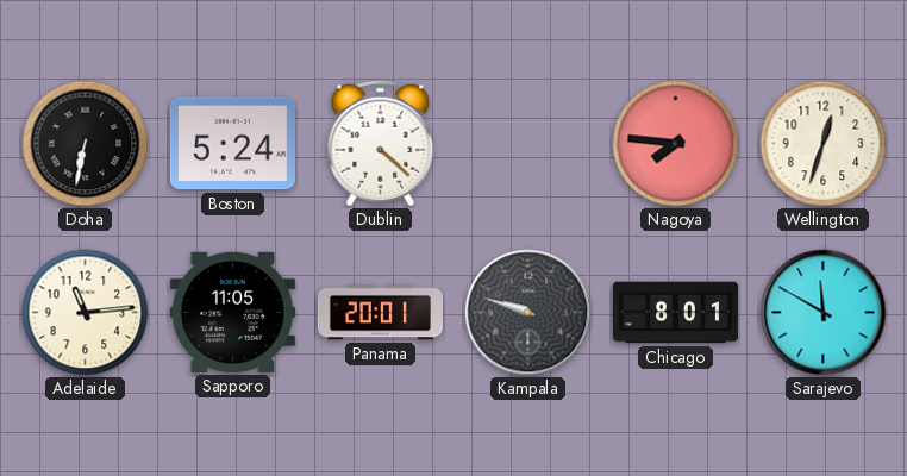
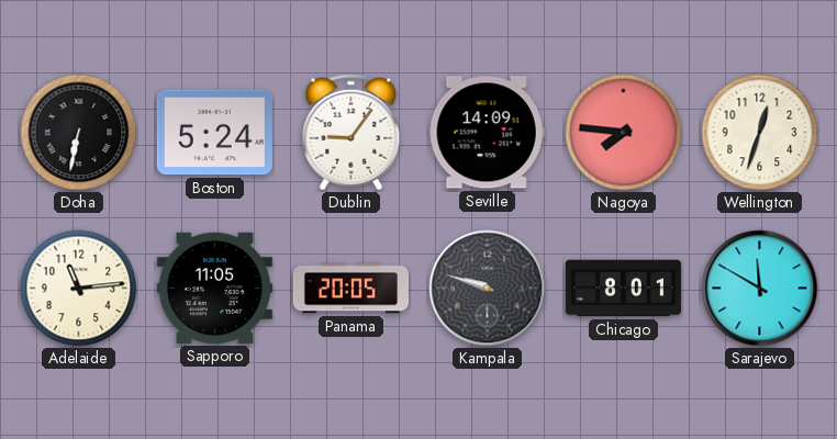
Dublin: 4:22 -> 9:06 (351, 133)
Seville: none -> 14:09 (487, 133)
Panama: 20:01 -> 20:05 (350, 289)
